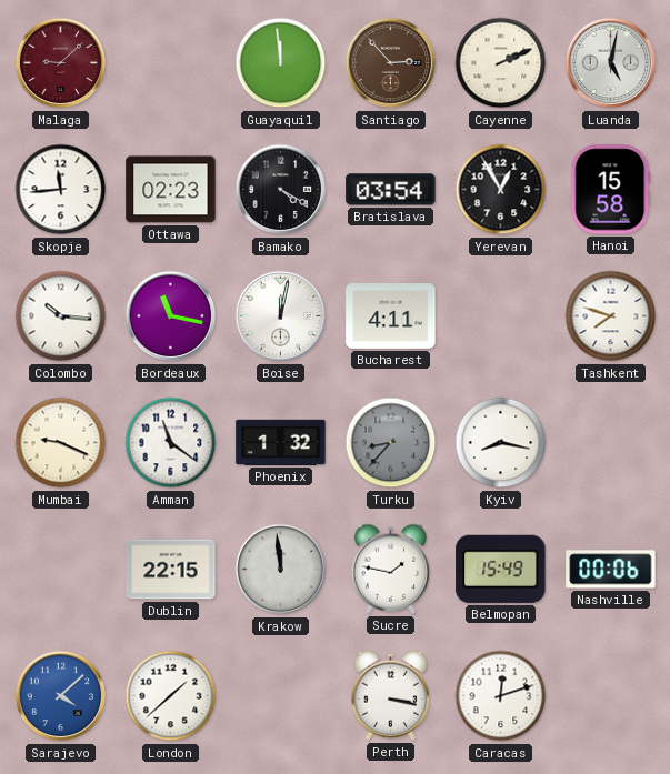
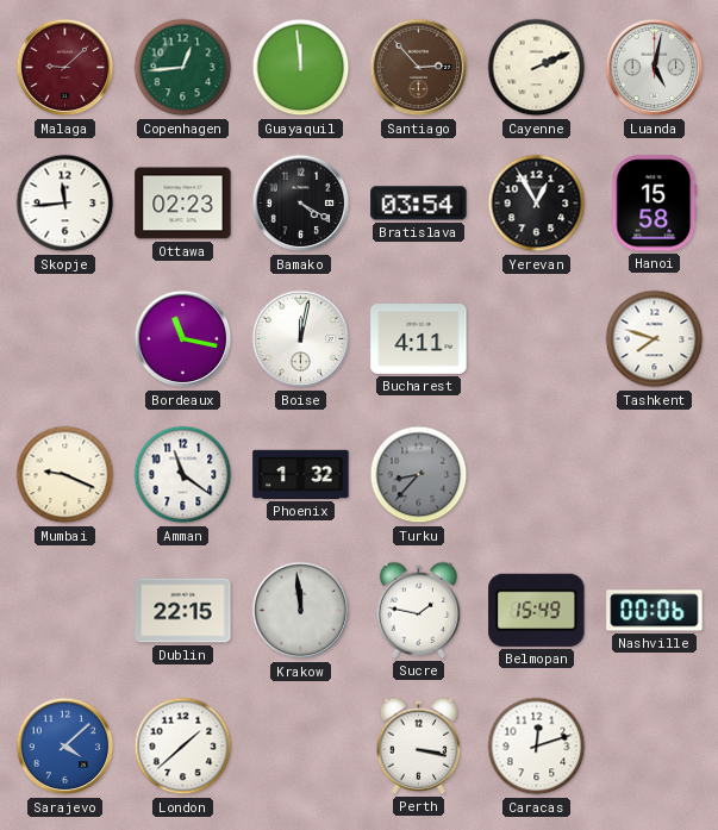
Copenhagen: none -> 12:44 (183, 68)
Colombo: 10:16 -> none (61, 316)
Kyiv: 8:17 -> none (501, 443)
